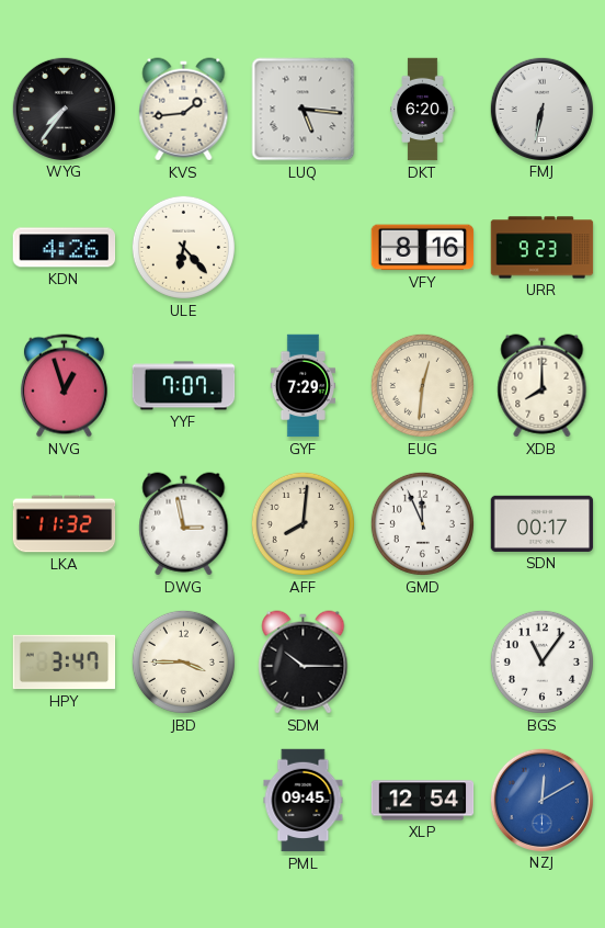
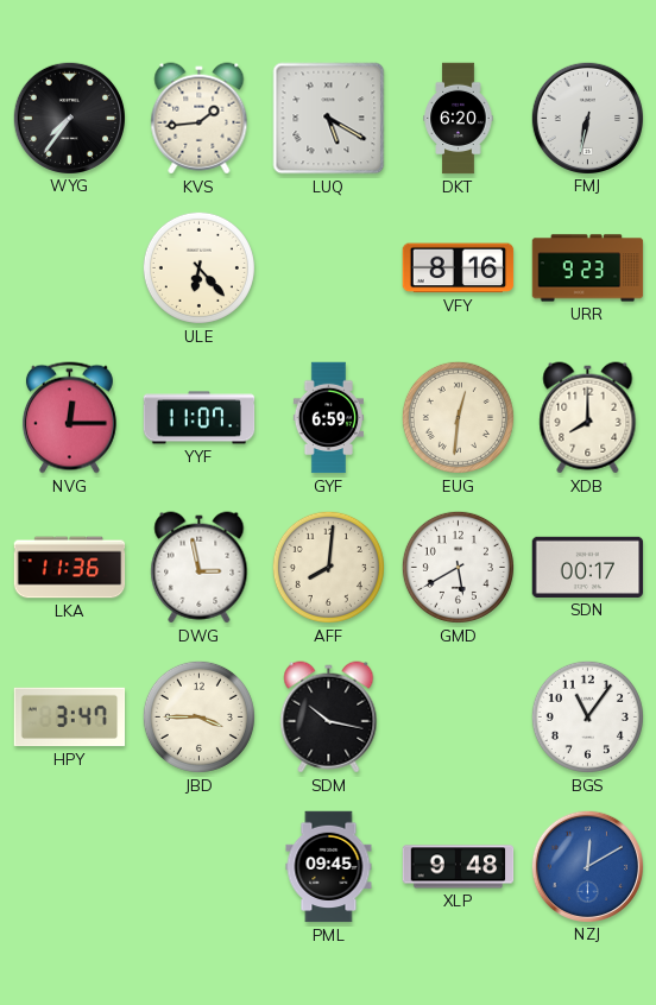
LUQ: 5:16 -> 5:20 (329, 119)
KDN: 4:26 -> none (65, 248)
NVG: 12:57 -> 12:15 (69, 418)
YYF: 7:07 -> 11:07 (200, 418)
GYF: 7:29 -> 6:59 (328, 418)
LKA: 11:32 -> 11:36 (70, 568)
GMD: 11:56 -> 5:40 (458, 567)
SDM: 10:15 -> 10:17 (329, 718)
XLP: 12:54 -> 9:48 (459, 867)
